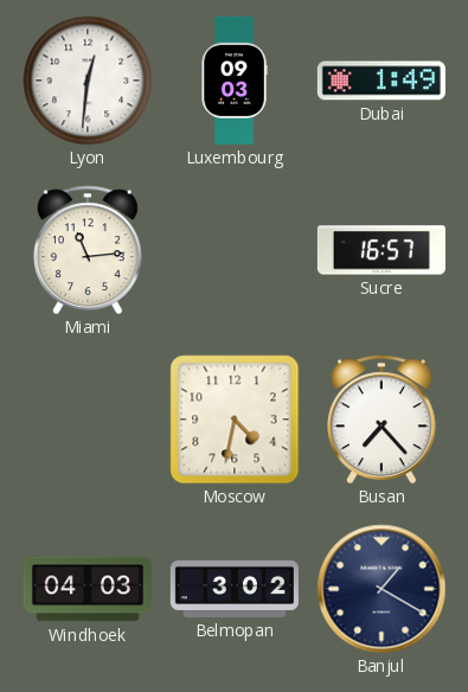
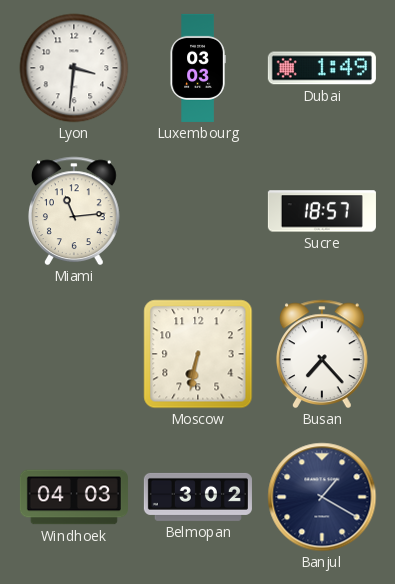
Lyon: 12:31 -> 3:31 (74, 68)
Luxembourg: 09:03 -> 03:03 (198, 68)
Sucre: 16:57 -> 18:57 (322, 211)
Moscow: 4:32 -> 6:32 (198, 354)
